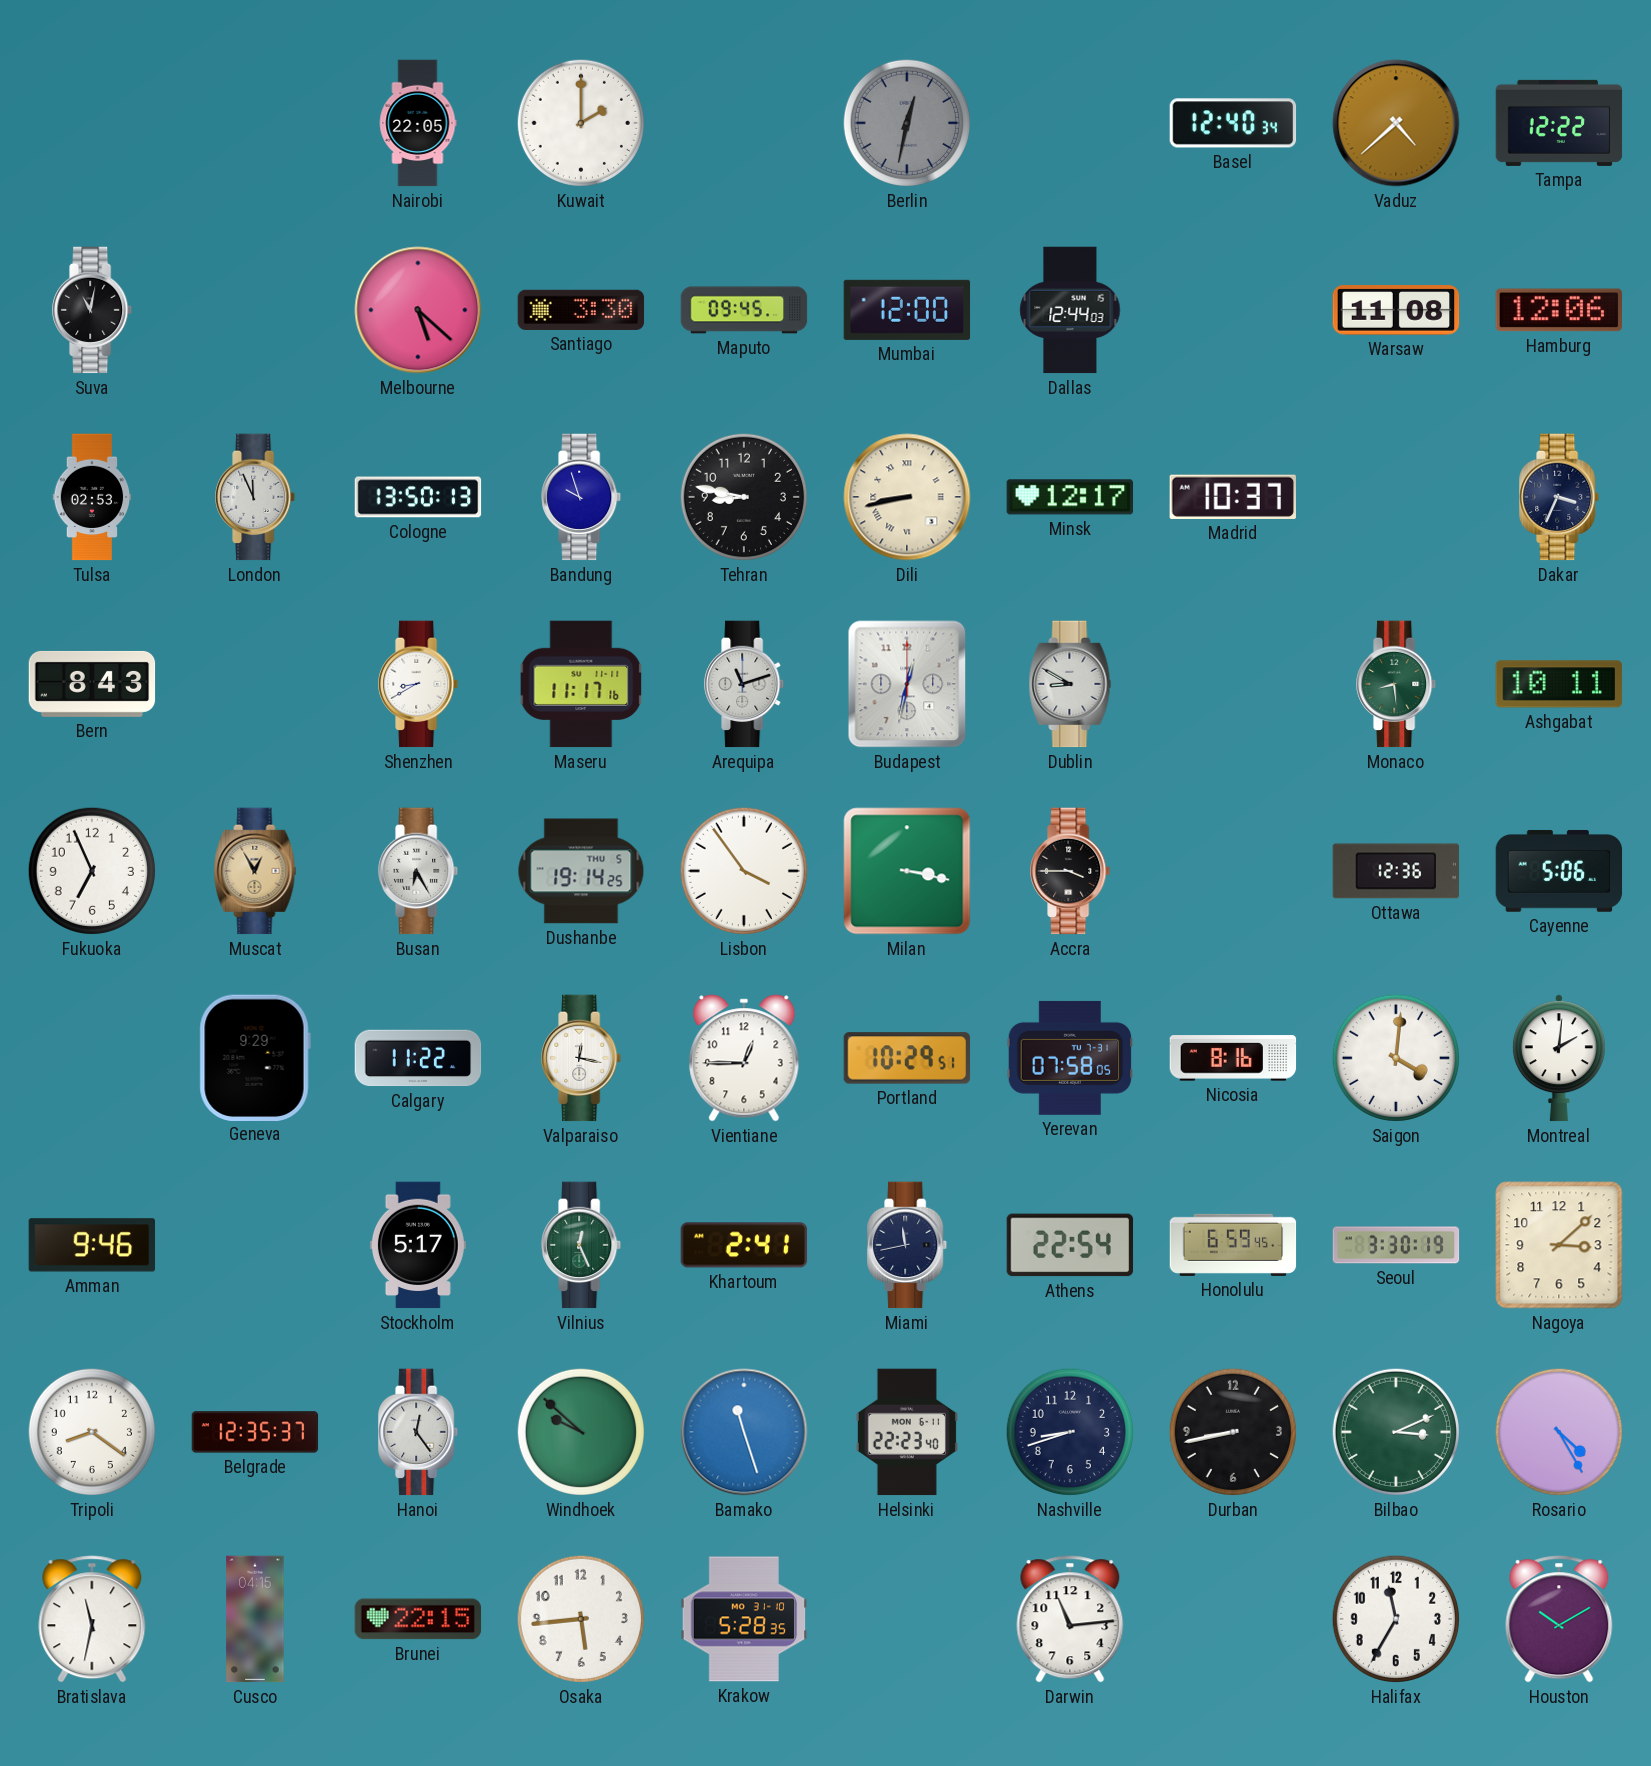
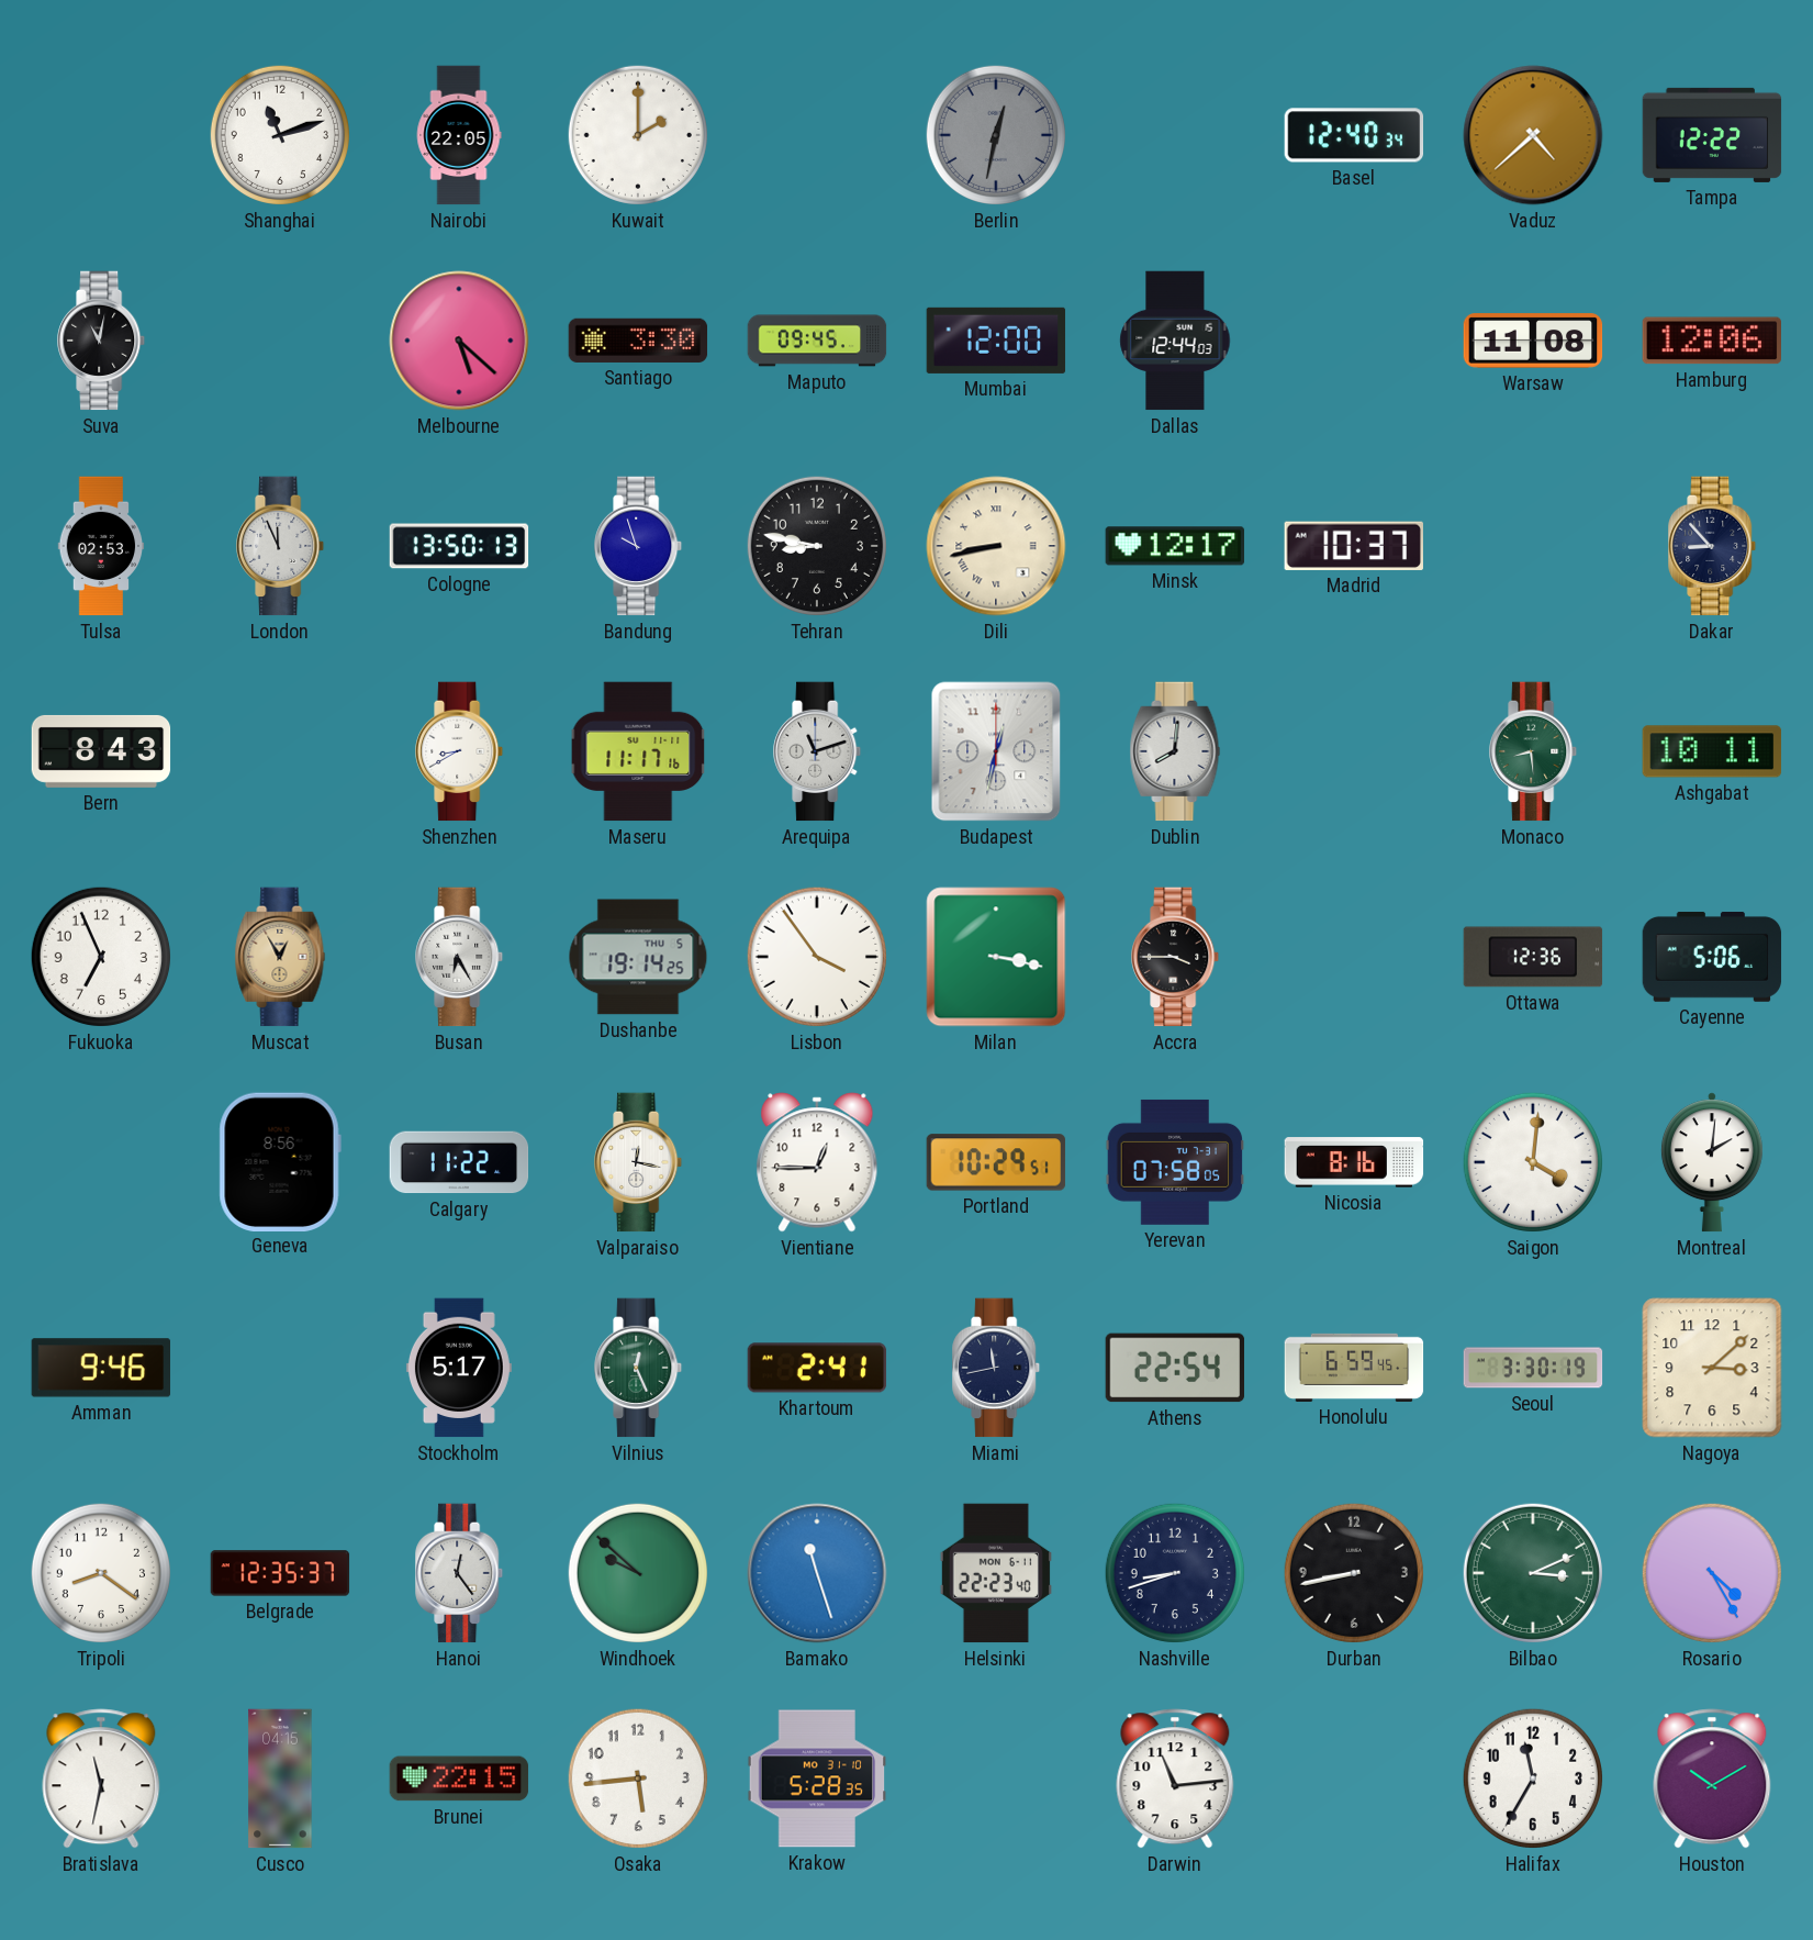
Shanghai: none -> 11:12 (280, 135)
Dakar: 3:34 -> 8:53 (1713, 546)
Dublin: 8:50 -> 8:01 (1175, 751)
Geneva: 9:29 -> 8:56 (280, 1161)
